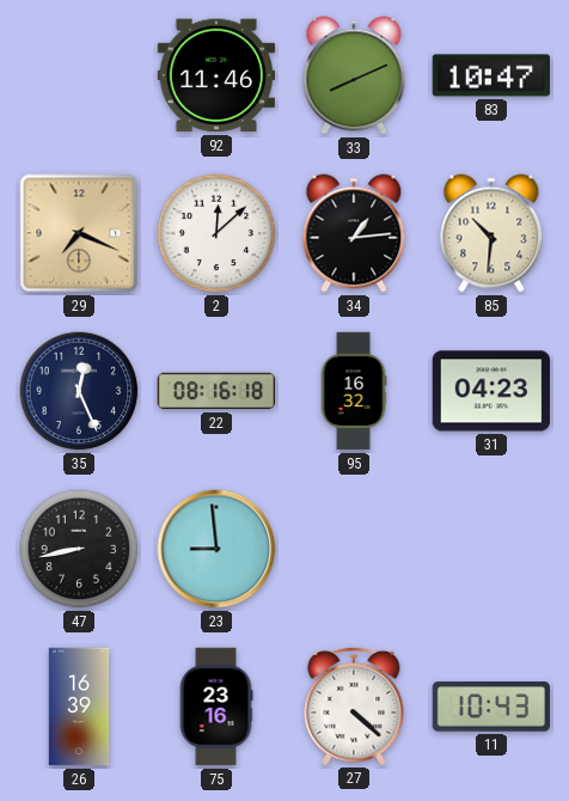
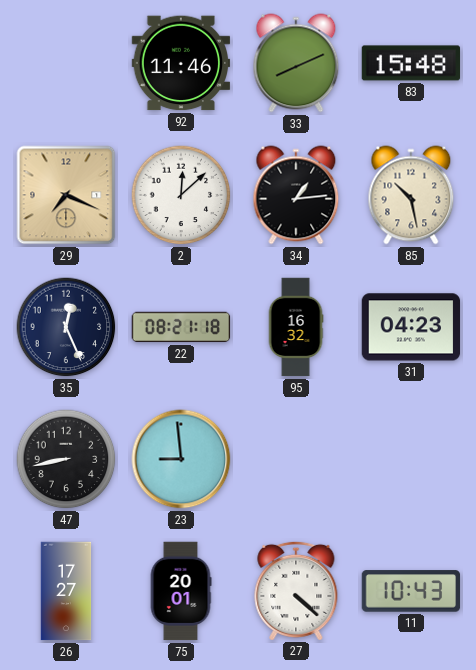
83: 10:47 -> 15:48 (411, 63)
85: 10:31 -> 10:28 (411, 195)
22: 08:16 -> 08:21 (181, 327)
26: 16:39 -> 17:27 (66, 591)
75: 23:16 -> 20:01 (181, 591)
